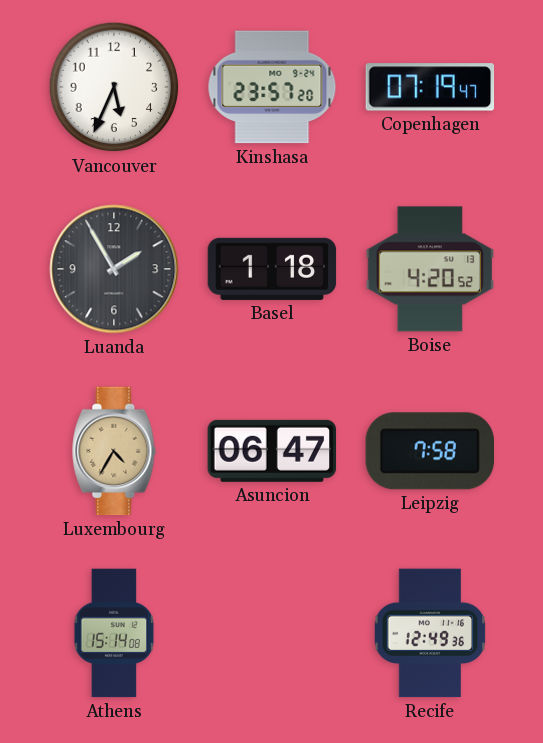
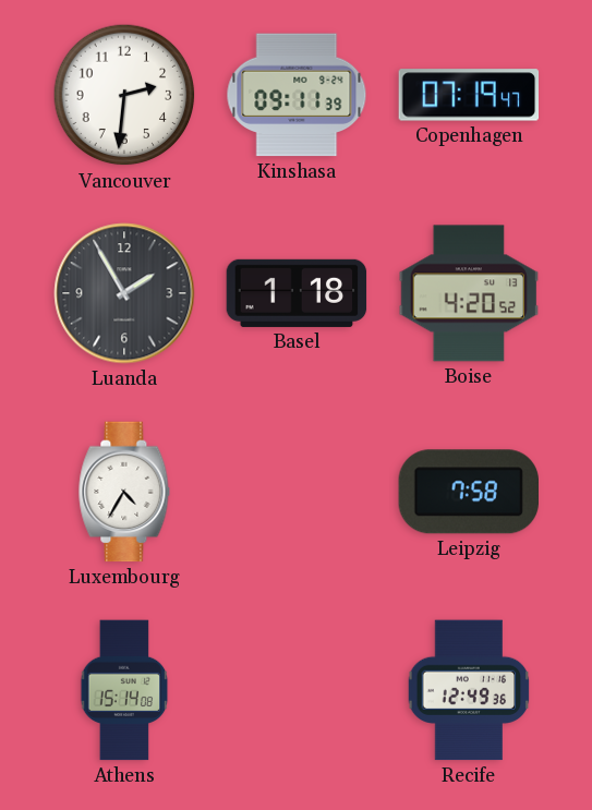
Vancouver: 5:34 -> 2:31 (124, 95)
Kinshasa: 23:57 -> 09:11 (297, 95)
Luxembourg dial: champagne -> white (124, 492)
Asuncion: 06:47 -> none (272, 451)
